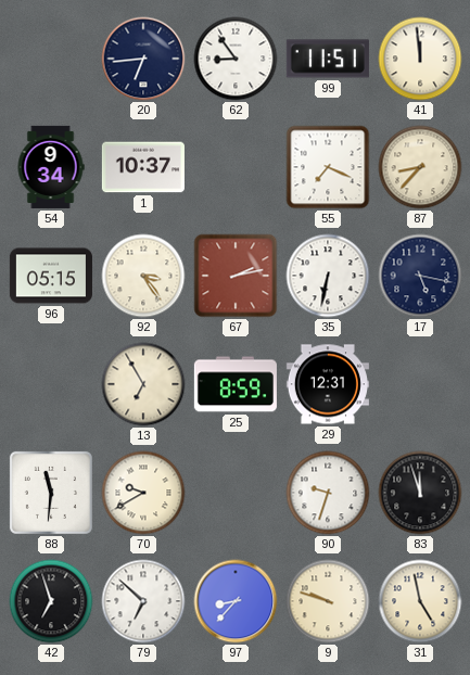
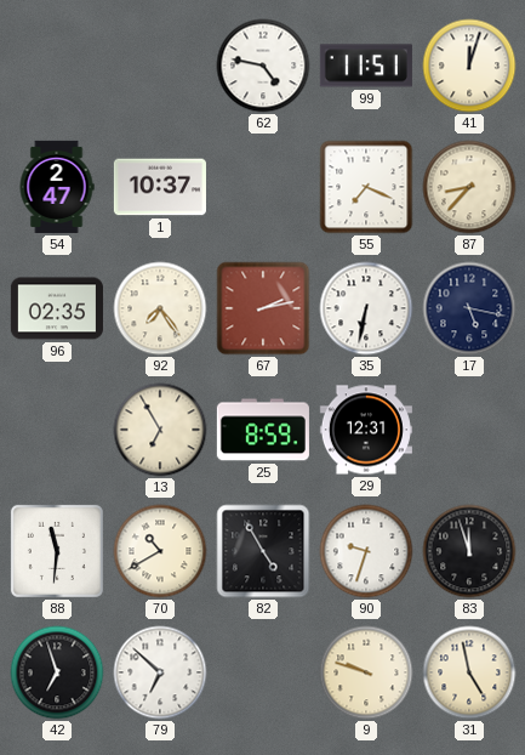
20: 6:44 -> none (143, 59)
62: 8:54 -> 4:47 (263, 66)
41: 11:59 -> 12:03 (469, 66)
54: 9:34 -> 2:47 (57, 187)
96: 05:15 -> 02:35 (57, 308)
92: 3:24 -> 7:24 (160, 308)
70: 9:40 -> 10:40 (160, 551)
82: none -> 4:55 (263, 551)
97: 8:37 -> none (236, 601)
